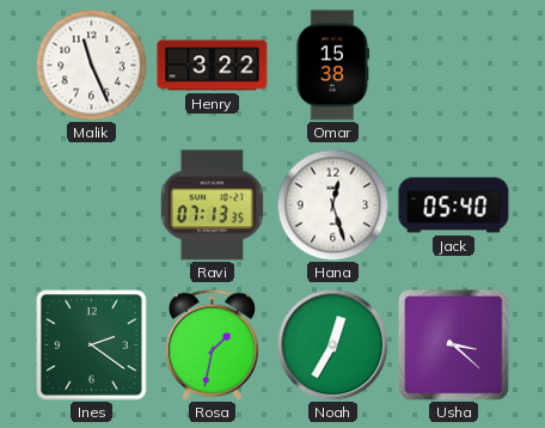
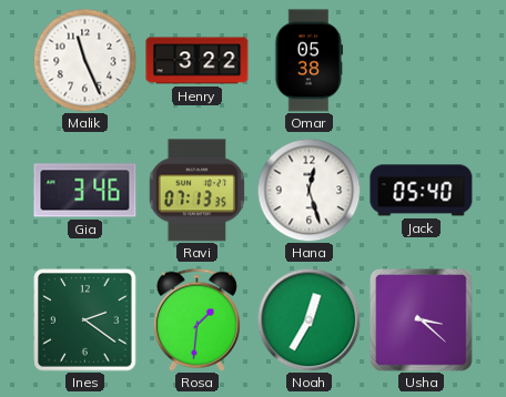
Omar: 15:38 -> 05:38 (310, 61)
Gia: none -> 3:46 (85, 191)
Rosa: 1:32 -> 1:31 (196, 319)
